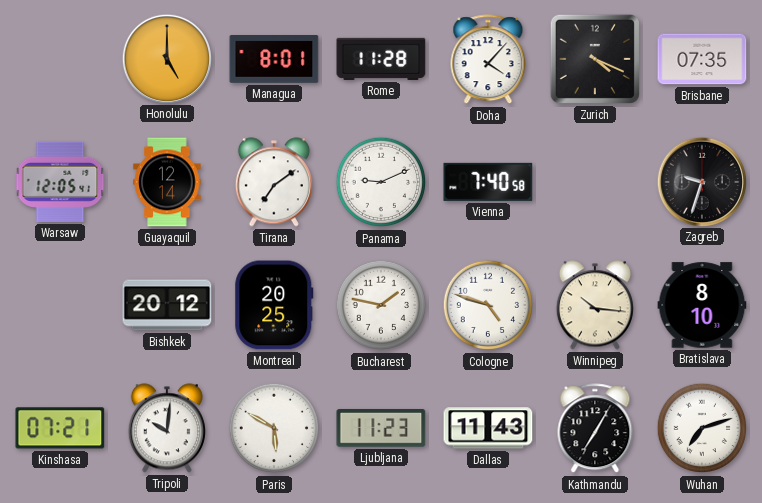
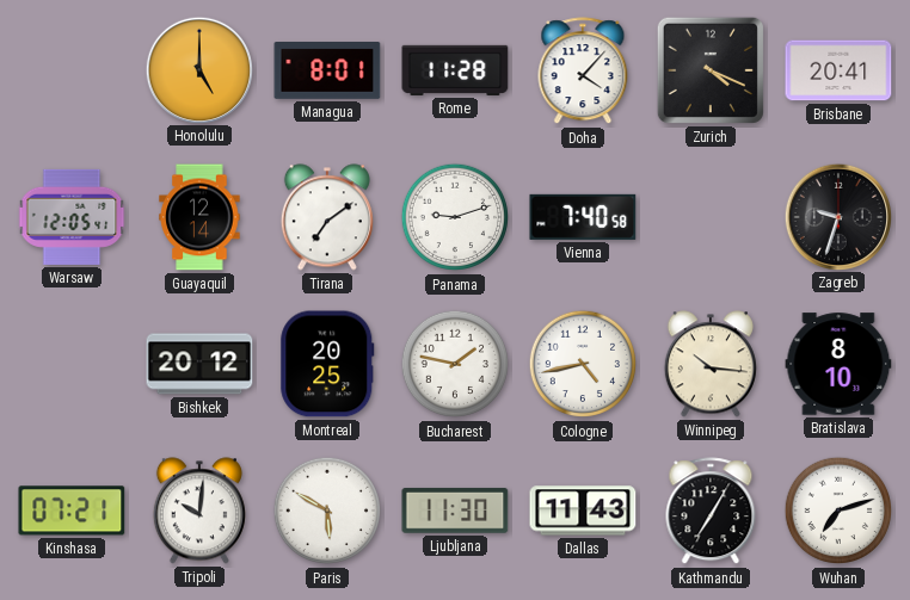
Brisbane: 07:35 -> 20:41 (838, 70)
Panama: 9:11 -> 9:12 (455, 217)
Cologne: 4:48 -> 4:43 (583, 364)
Ljubljana: 11:23 -> 11:30 (455, 511)
